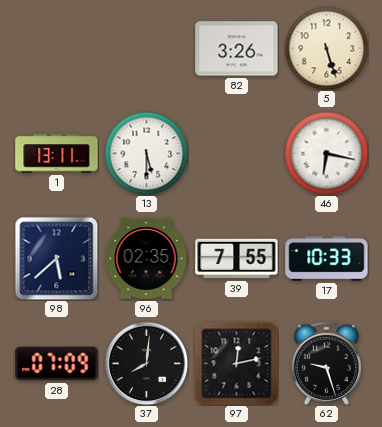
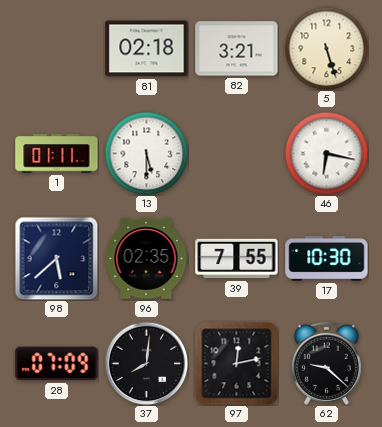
81: none -> 02:18 (147, 49)
82: 3:26 -> 3:21 (237, 49)
1: 13:11 -> 01:11 (57, 154)
17: 10:33 -> 10:30 (327, 259)
62: 9:27 -> 9:22 (326, 363)
